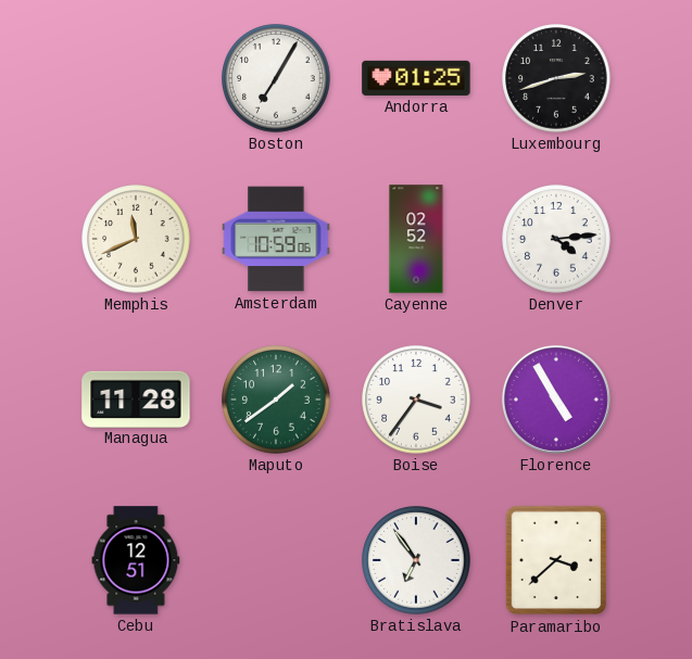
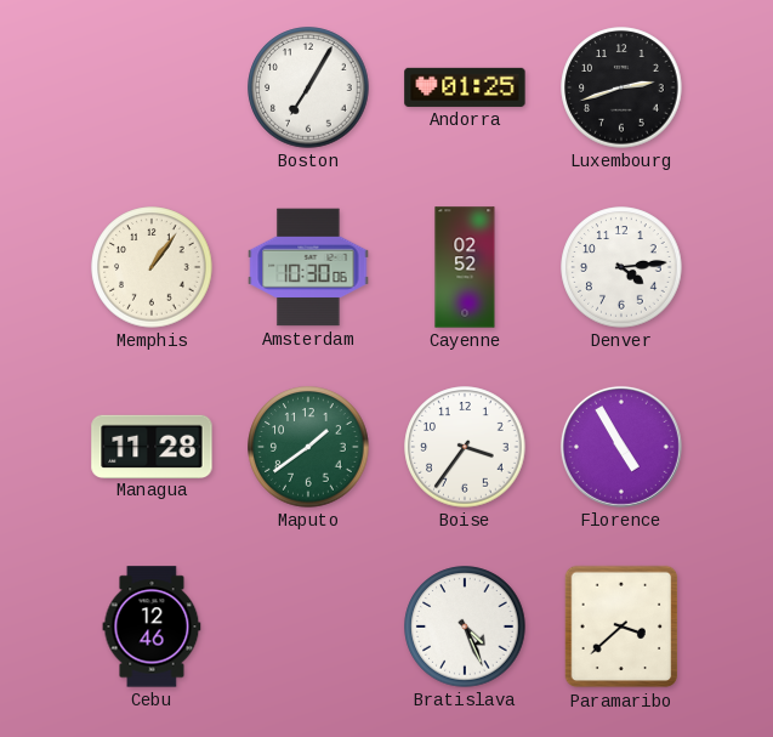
Memphis: 11:41 -> 1:06 (152, 267)
Amsterdam: 10:59 -> 10:30 (308, 267)
Cebu: 12:51 -> 12:46 (152, 627)
Bratislava: 6:54 -> 4:26 (465, 627)
